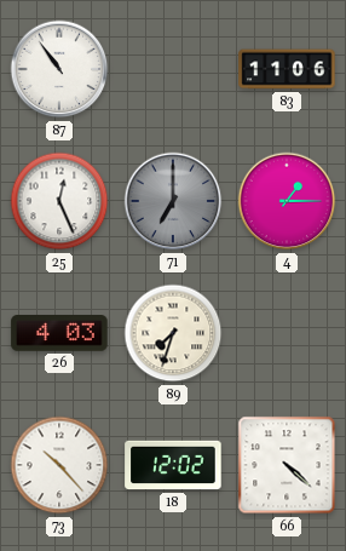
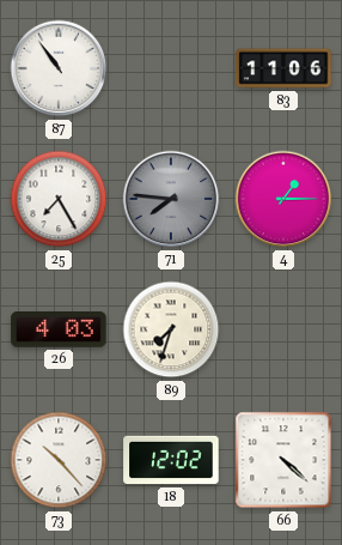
25: 12:26 -> 7:25 (59, 199)
71: 7:00 -> 7:46 (171, 199)
